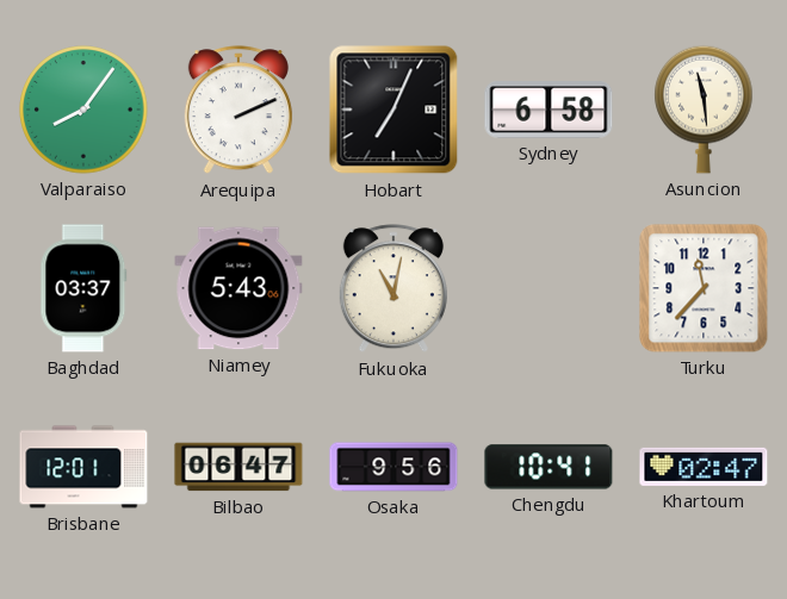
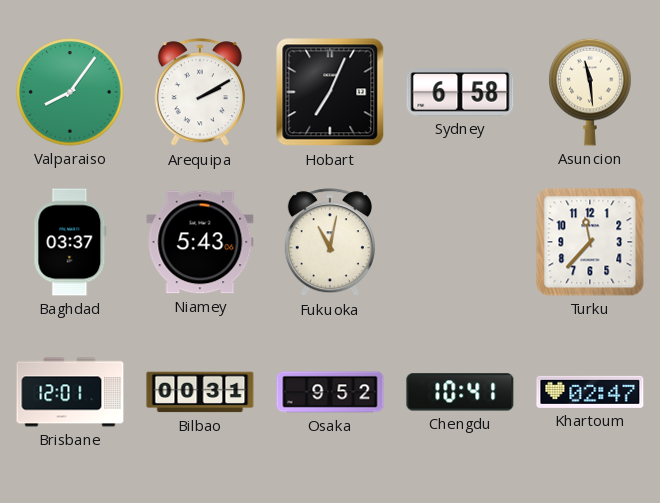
Arequipa: 2:11 -> 2:10 (200, 93)
Bilbao: 06:47 -> 00:31 (200, 392)
Osaka: 9:56 -> 9:52 (330, 392)
